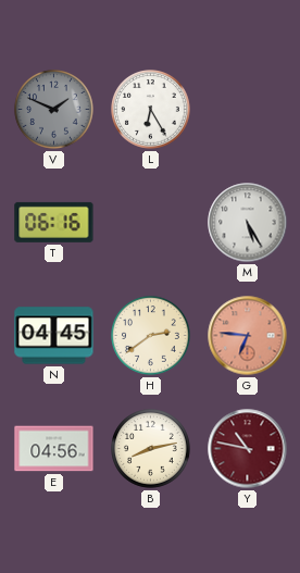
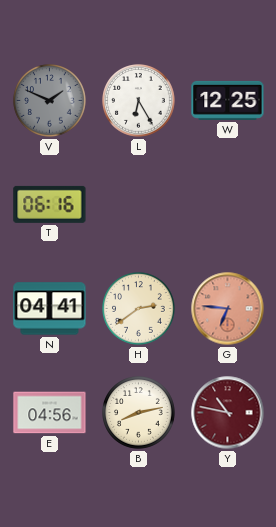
W: none -> 12:25 (228, 100)
M: 5:25 -> none (248, 223)
N: 04:45 -> 04:41 (50, 309)
